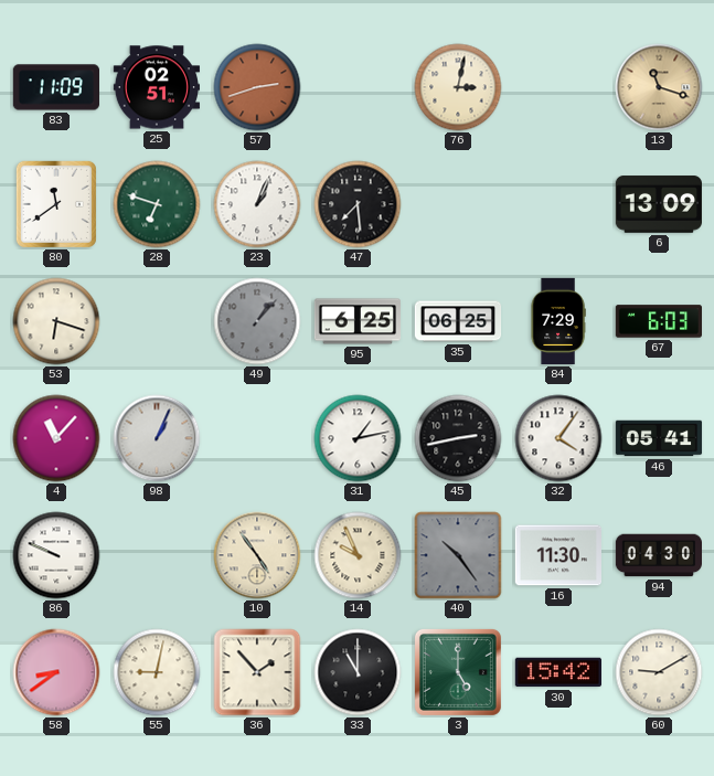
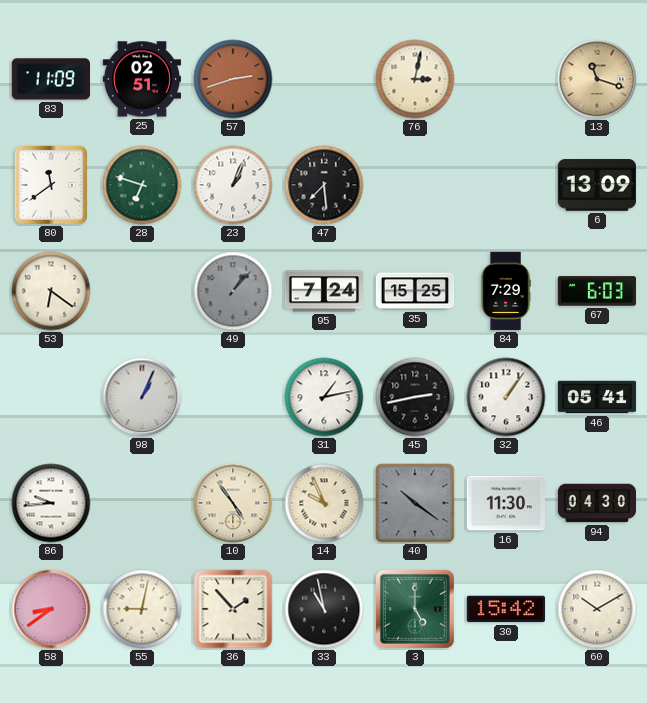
53: 6:18 -> 6:21 (51, 291)
95: 6:25 -> 7:24 (324, 291)
35: 06:25 -> 15:25 (415, 291)
4: 11:07 -> none (56, 438)
32: 4:06 -> 1:06 (506, 397)
86: 9:49 -> 9:44 (51, 503)
40: 10:24 -> 10:21 (415, 503)
33: 11:00 -> 10:58 (324, 609)
60: 9:10 -> 10:10 (597, 609)
